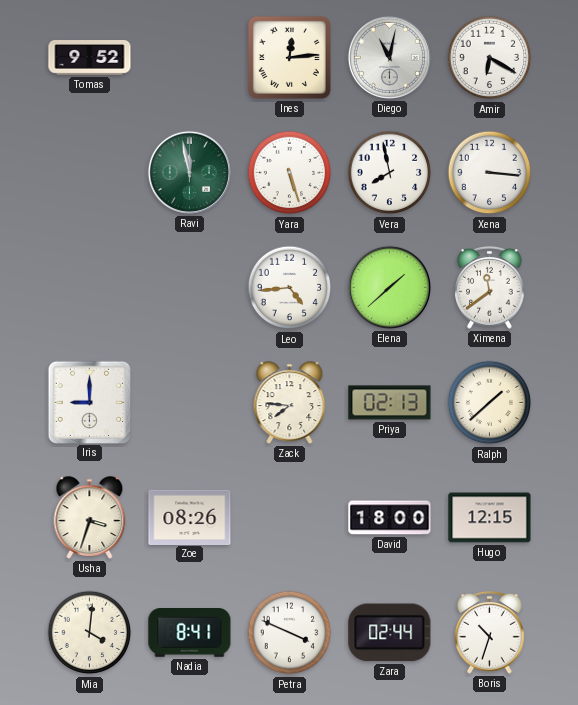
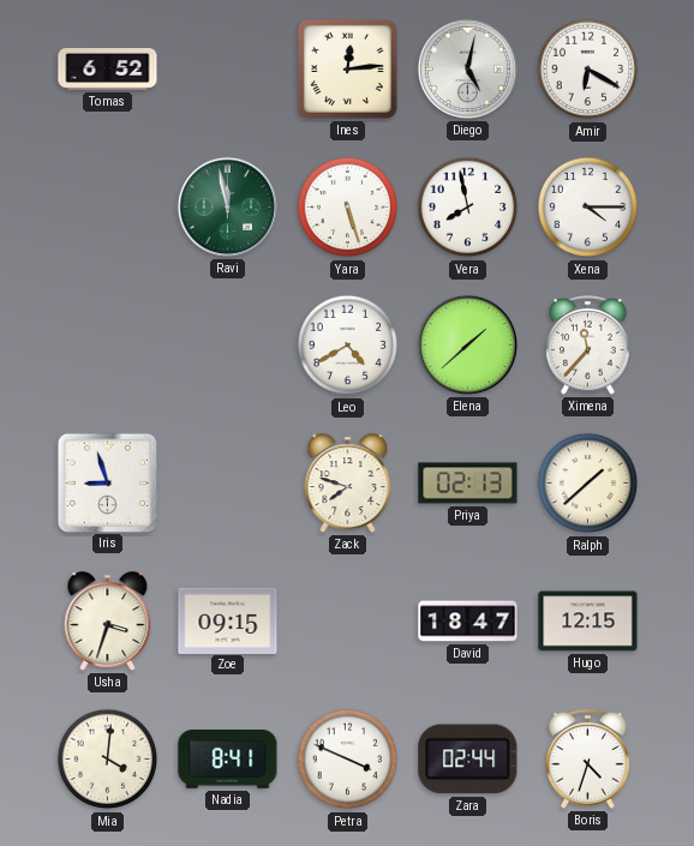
Tomas: 9:52 -> 6:52 (108, 70)
Diego: 11:02 -> 5:02 (467, 68)
Xena: 3:16 -> 4:15 (588, 208)
Leo: 4:44 -> 4:40 (348, 346)
Ximena: 11:39 -> 11:37 (588, 346)
Iris: 9:00 -> 8:57 (107, 482)
Zack: 7:46 -> 7:48 (348, 484)
Zoe: 08:26 -> 09:15 (228, 620)
David: 18:00 -> 18:47 (468, 622)
Boris: 10:33 -> 4:33 (588, 760)
